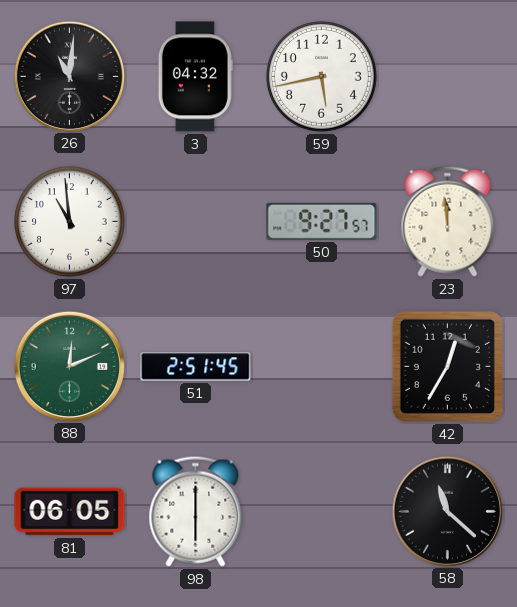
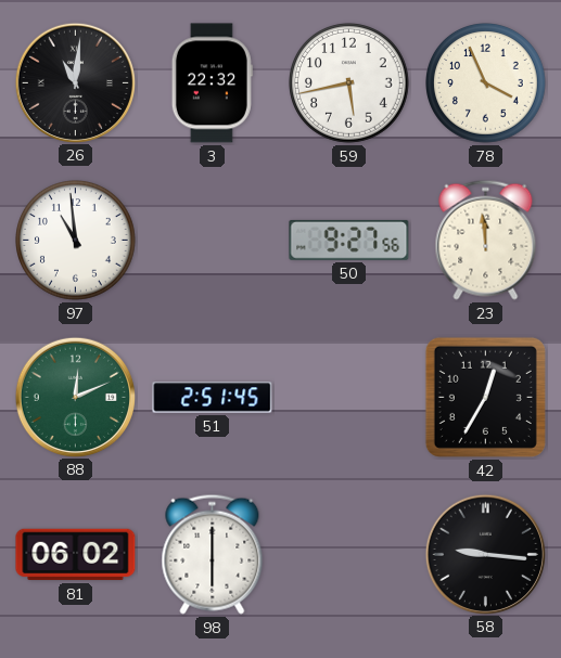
3: 04:32 -> 22:32 (212, 83)
78: none -> 3:56 (486, 83)
50: 9:27:57 -> 9:27:56 (349, 240)
81: 06:05 -> 06:02 (76, 555)
58: 11:22 -> 9:16 (485, 554)
